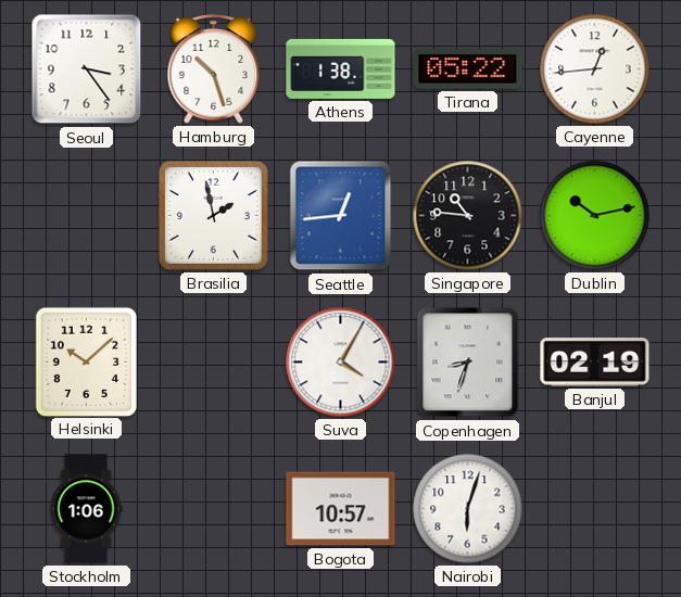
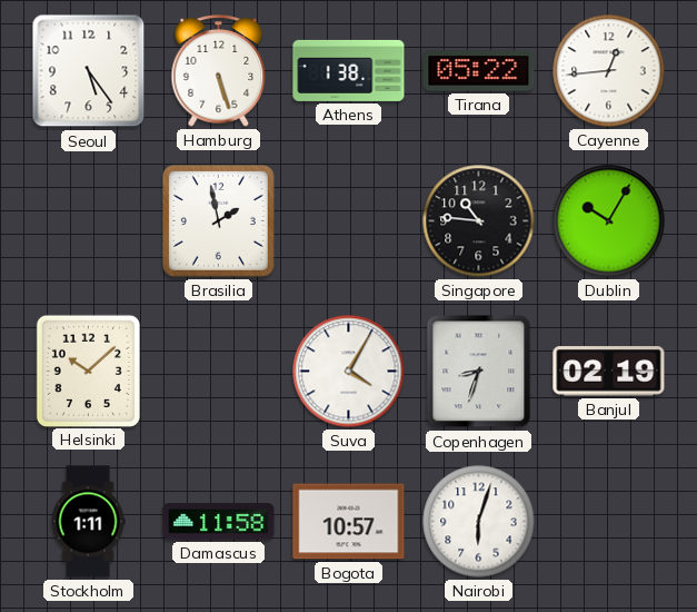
Seoul: 3:24 -> 5:24 (89, 71)
Hamburg: 10:27 -> 5:27 (219, 71)
Seattle: 12:44 -> none (341, 216)
Dublin: 10:13 -> 10:05 (609, 221)
Stockholm: 1:06 -> 1:11 (88, 522)
Damascus: none -> 11:58 (219, 522)
